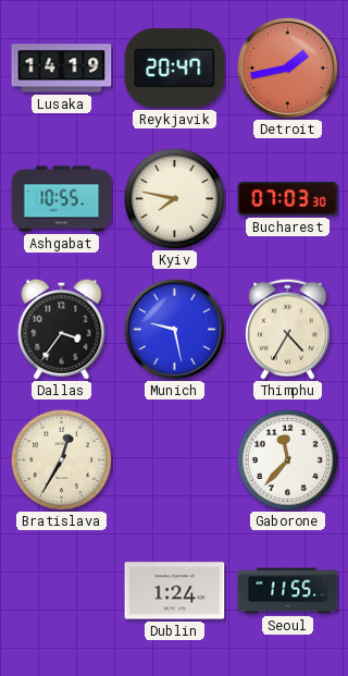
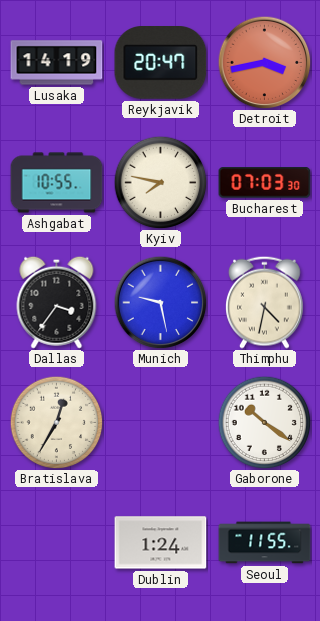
Detroit: 1:43 -> 3:43 (264, 62)
Thimphu: 4:35 -> 4:32 (265, 302)
Gaborone: 11:37 -> 10:21 (264, 422)
